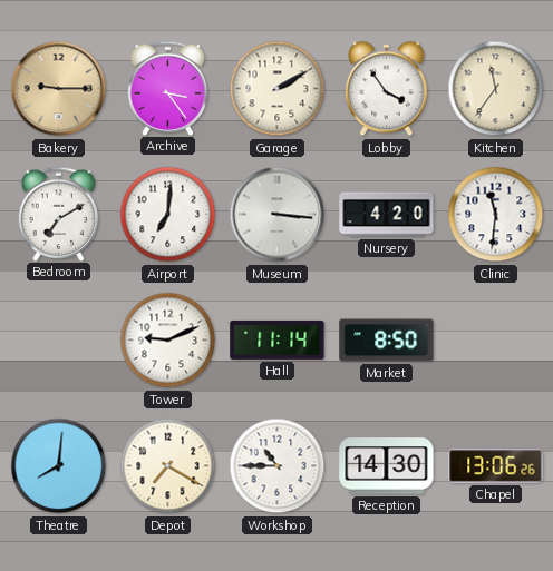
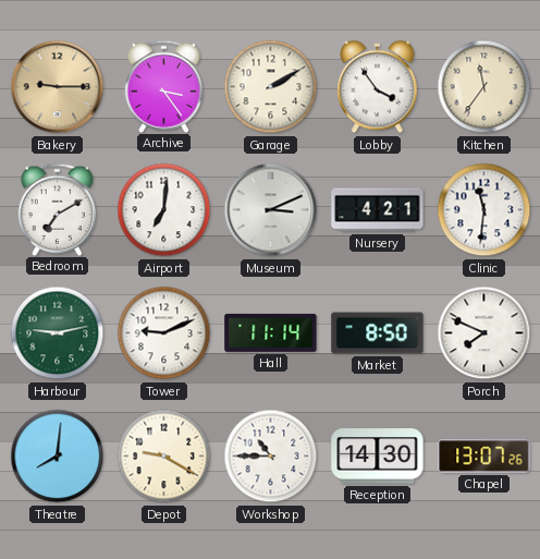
Museum: 3:16 -> 3:11 (271, 210)
Nursery: 4:20 -> 4:21 (378, 210)
Harbour: none -> 9:13 (58, 333)
Porch: none -> 7:49 (484, 333)
Depot: 7:20 -> 9:20 (164, 457)
Chapel: 13:06 -> 13:07 (484, 457)
